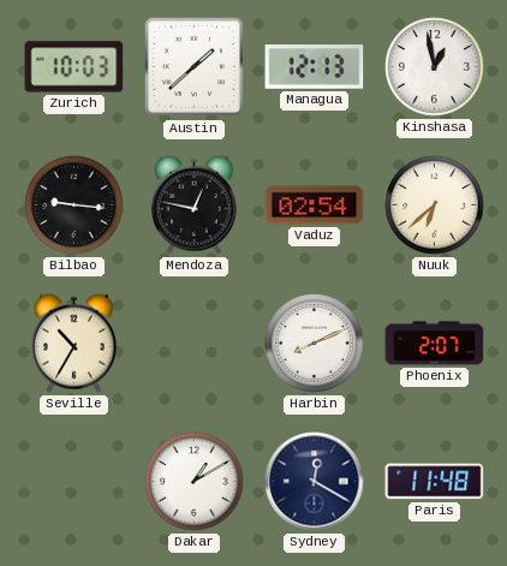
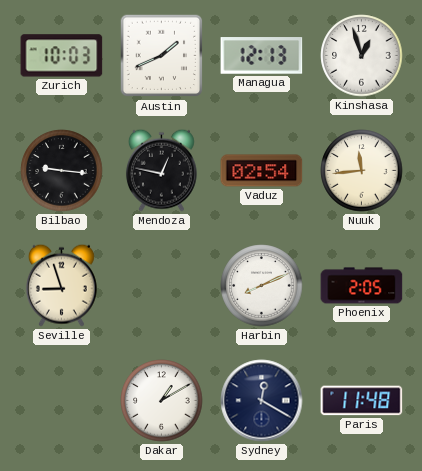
Austin: 1:38 -> 1:41 (162, 56)
Kinshasa: 12:58 -> 12:57 (362, 56)
Nuuk: 6:38 -> 11:44 (362, 171)
Seville: 10:35 -> 8:57 (61, 285)
Phoenix: 2:07 -> 2:05 (362, 286)
